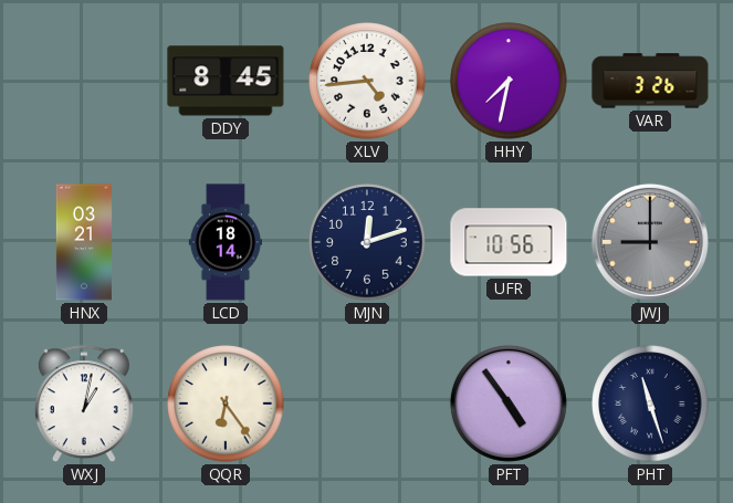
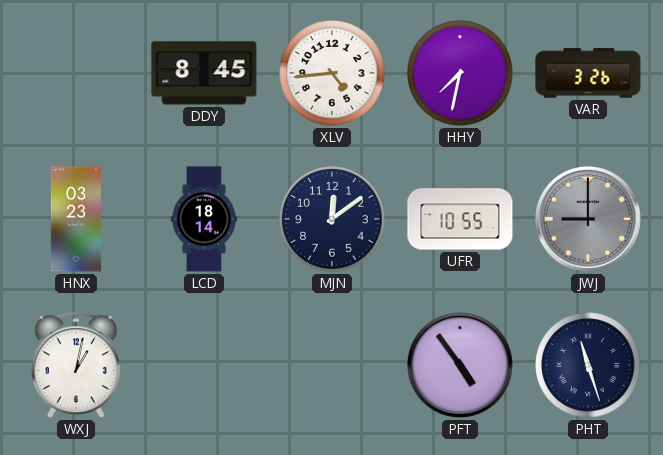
HNX: 03:21 -> 03:23 (76, 219)
MJN: 12:12 -> 12:09 (332, 219)
UFR: 10:56 -> 10:55 (460, 219)
QQR: 6:24 -> none (226, 404)
